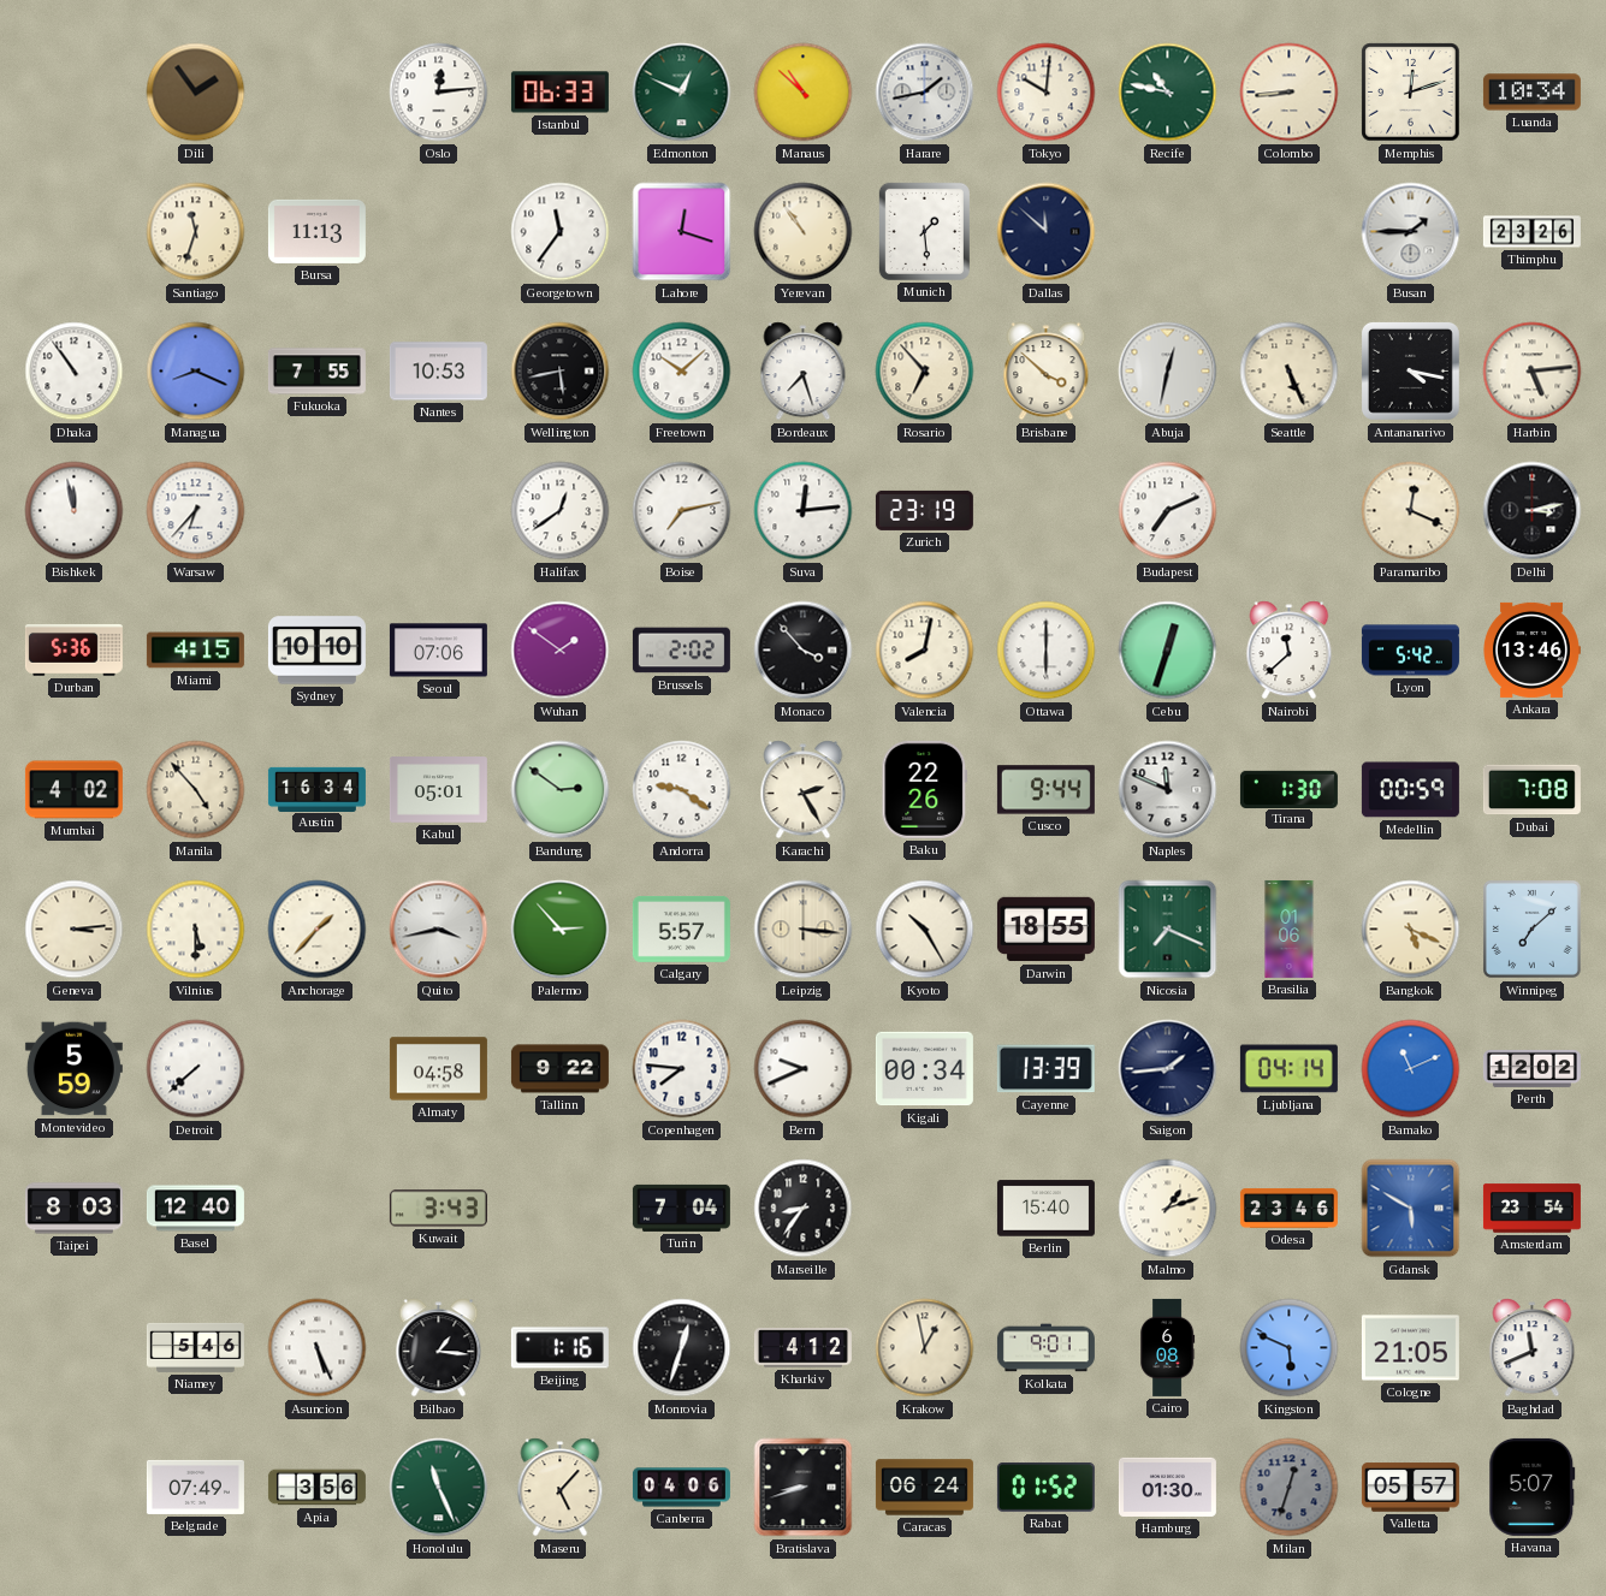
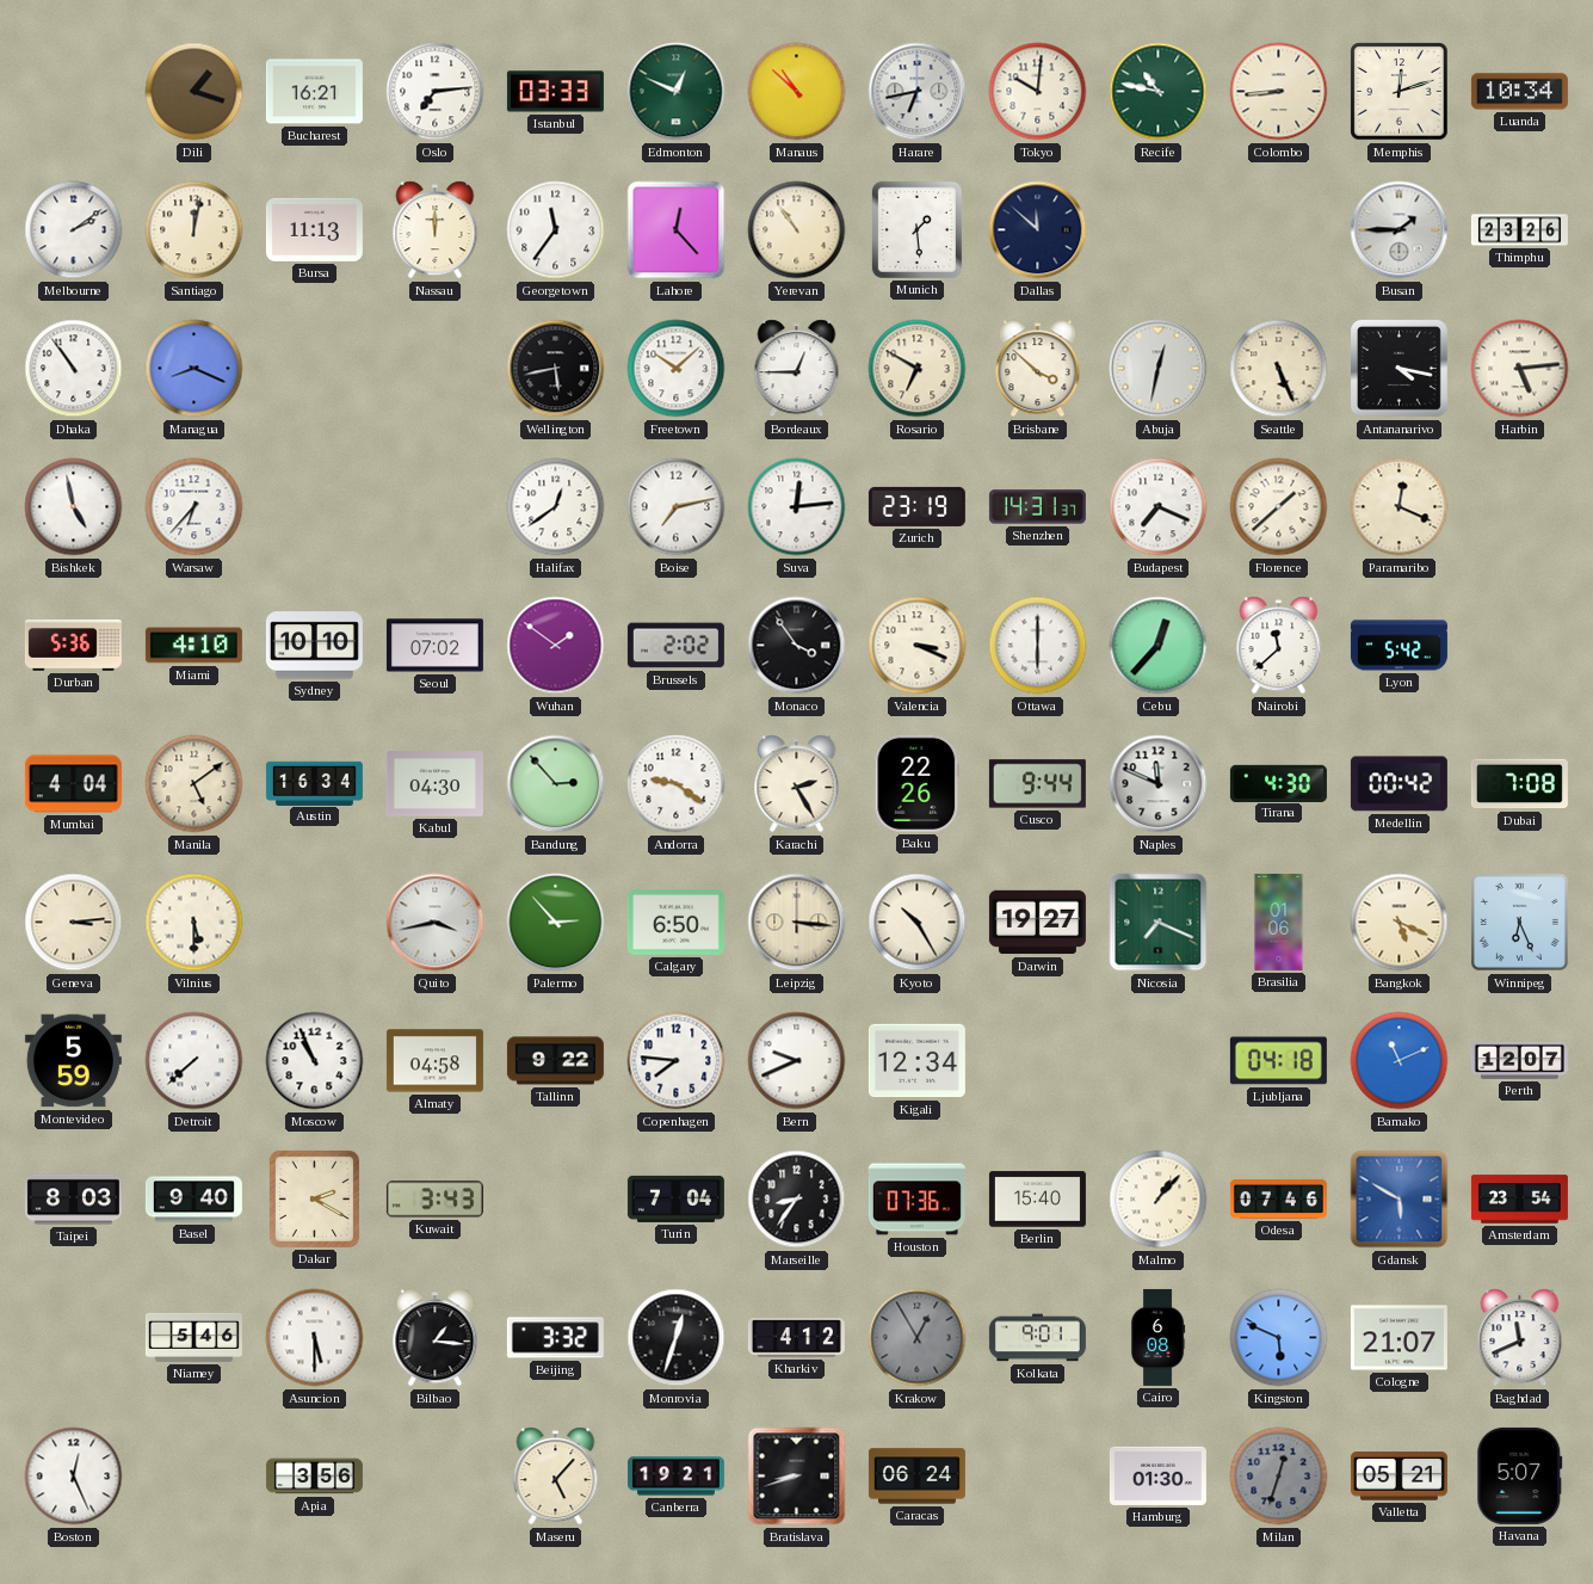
Dili: 1:54 -> 1:18 (195, 92)
Bucharest: none -> 16:21 (314, 92)
Oslo: 12:14 -> 7:14 (436, 92)
Istanbul: 06:33 -> 03:33 (555, 92)
Harare: 1:43 -> 6:43 (918, 92)
Melbourne: none -> 2:09 (74, 230)
Santiago: 11:33 -> 12:02 (195, 230)
Nassau: none -> 12:00 (436, 230)
Lahore: 12:18 -> 12:23 (677, 230)
Fukuoka: 7:55 -> none (316, 372)
Nantes: 10:53 -> none (438, 372)
Bordeaux: 7:27 -> 12:45 (797, 369)
Rosario: 6:53 -> 6:50 (918, 369)
Bishkek: 11:58 -> 4:58 (74, 507)
Shenzhen: none -> 14:31 (1037, 507)
Budapest: 7:11 -> 7:19 (1159, 507)
Florence: none -> 1:38 (1279, 507)
Delhi: 3:13 -> none (1533, 511)
Miami: 4:15 -> 4:10 (193, 646)
Seoul: 07:06 -> 07:02 (434, 646)
Monaco: 3:53 -> 3:54 (797, 646)
Valencia: 8:02 -> 3:19 (918, 646)
Cebu: 12:33 -> 12:37 (1159, 646)
Ankara: 13:46 -> none (1531, 649)
Mumbai: 4:02 -> 4:04 (73, 784)
Manila: 4:53 -> 5:09 (195, 784)
Kabul: 05:01 -> 04:30 (434, 784)
Bandung: 2:51 -> 2:53 (556, 784)
Tirana: 1:30 -> 4:30 (1278, 783)
Medellin: 00:59 -> 00:42 (1398, 784)
Anchorage: 1:37 -> none (318, 930)
Calgary: 5:57 -> 6:50 (675, 923)
Darwin: 18:55 -> 19:27 (1037, 923)
Winnipeg: 7:08 -> 6:26 (1519, 922)
Moscow: none -> 10:56 (315, 1061)
Kigali: 00:34 -> 12:34 (916, 1061)
Cayenne: 13:39 -> none (1045, 1069)
Saigon: 1:44 -> none (1168, 1069)
Ljubljana: 04:14 -> 04:18 (1278, 1061)
Perth: 12:02 -> 12:07 (1519, 1060)
Basel: 12:40 -> 9:40 (193, 1200)
Dakar: none -> 2:20 (314, 1198)
Houston: none -> 07:36 (916, 1200)
Malmo: 1:12 -> 1:07 (1159, 1200)
Odesa: 23:46 -> 07:46 (1278, 1198)
Asuncion: 5:26 -> 5:30 (315, 1338)
Beijing: 1:16 -> 3:32 (555, 1338)
Krakow: 12:58 -> 12:55 (918, 1338)
Krakow dial: cream -> grey (918, 1338)
Cologne: 21:05 -> 21:07 (1398, 1338)
Boston: none -> 12:26 (74, 1477)
Belgrade: 07:49 -> none (195, 1487)
Honolulu: 11:26 -> none (439, 1488)
Canberra: 04:06 -> 19:21 (675, 1477)
Rabat: 01:52 -> none (1045, 1488)
Valletta: 05:57 -> 05:21 (1398, 1477)
